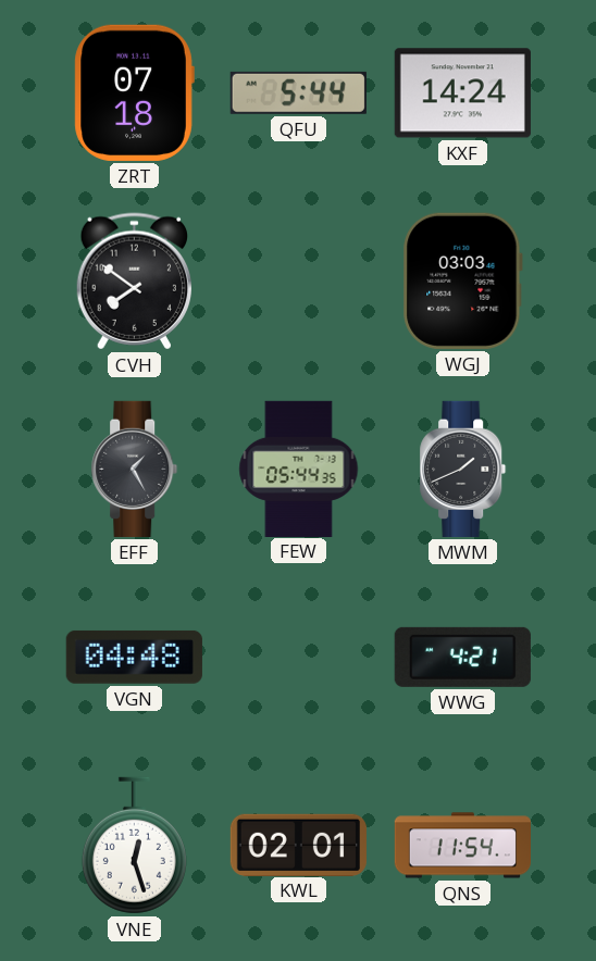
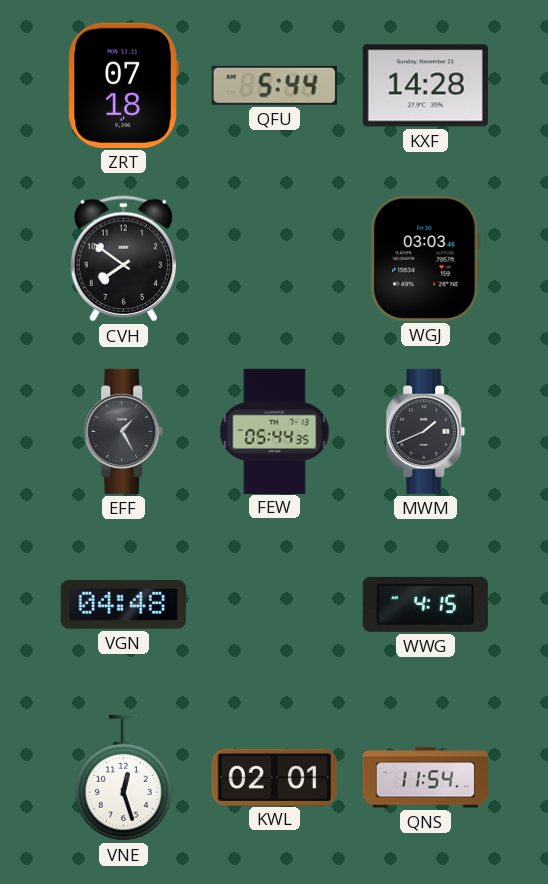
KXF: 14:24 -> 14:28 (425, 86)
WWG: 4:21 -> 4:15 (425, 604)
